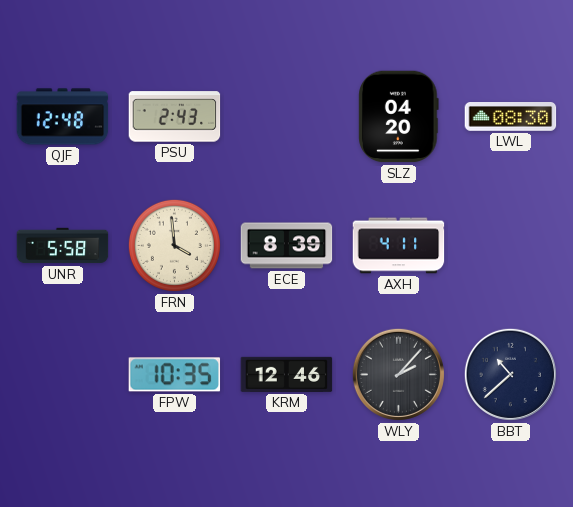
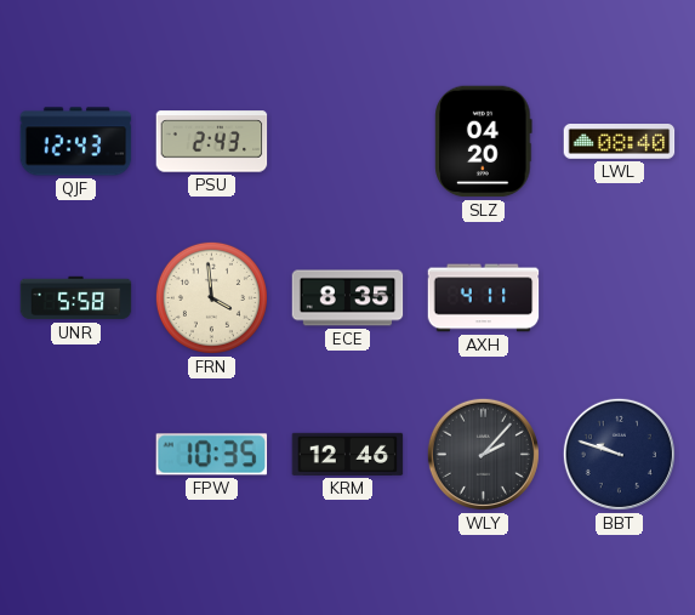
QJF: 12:48 -> 12:43 (76, 142)
LWL: 08:30 -> 08:40 (620, 142)
ECE: 8:39 -> 8:35 (348, 298)
BBT: 10:38 -> 9:48 (619, 454)
